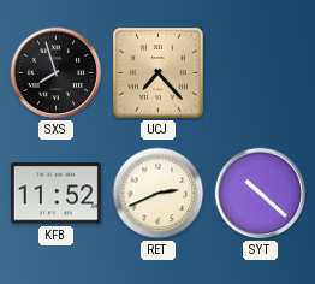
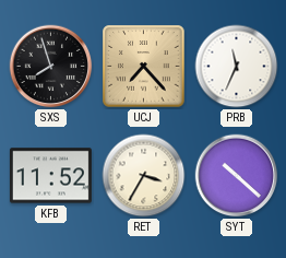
PRB: none -> 11:34 (237, 67)
RET: 2:41 -> 3:35 (144, 176)
